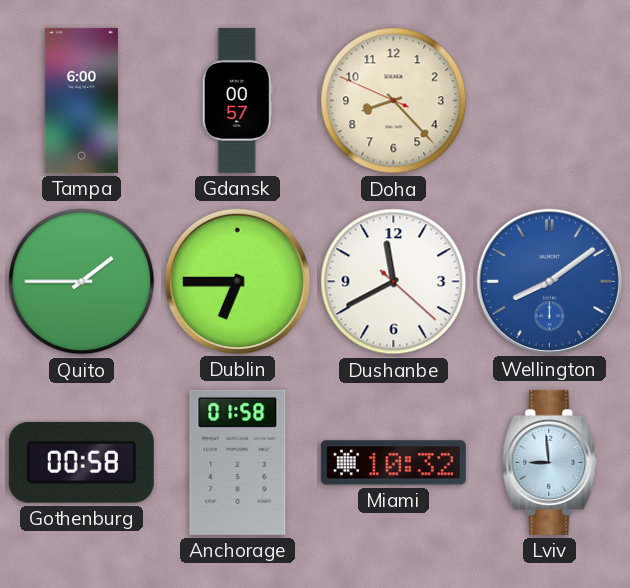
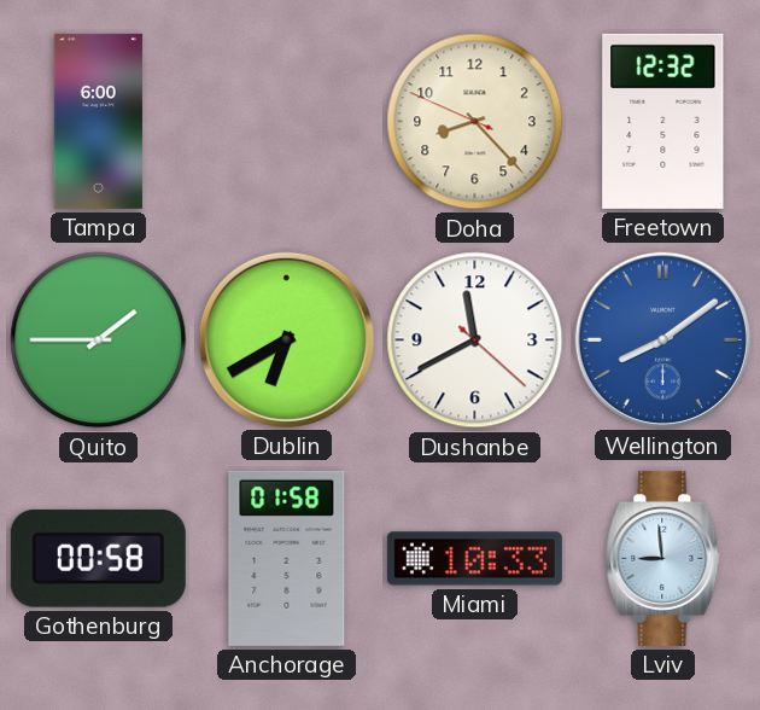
Gdansk: 00:57 -> none (237, 100)
Freetown: none -> 12:32 (663, 121)
Dublin: 6:45 -> 6:40 (286, 339)
Miami: 10:32 -> 10:33 (474, 559)
